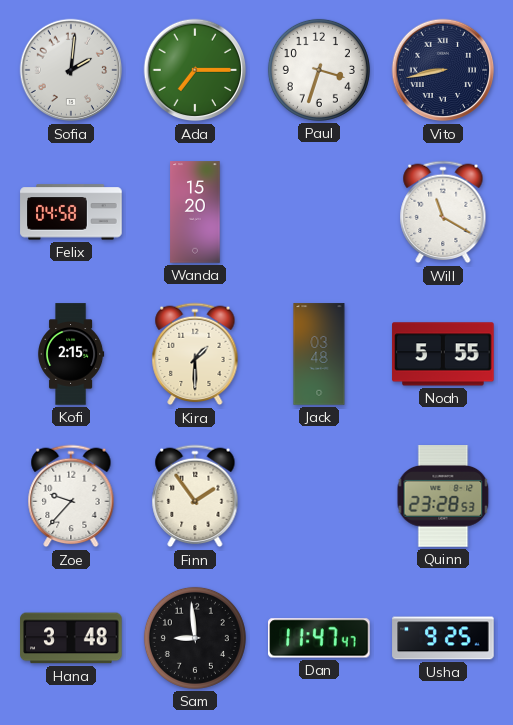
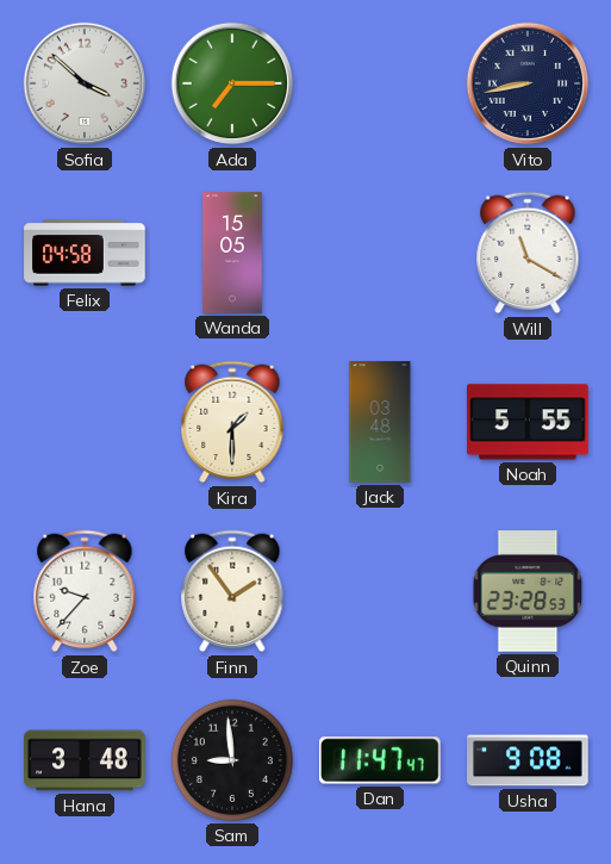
Sofia: 2:01 -> 3:52 (85, 83)
Paul: 3:33 -> none (319, 70)
Wanda: 15:20 -> 15:05 (232, 253)
Kofi: 2:15 -> none (71, 354)
Usha: 9:25 -> 9:08 (528, 760)
